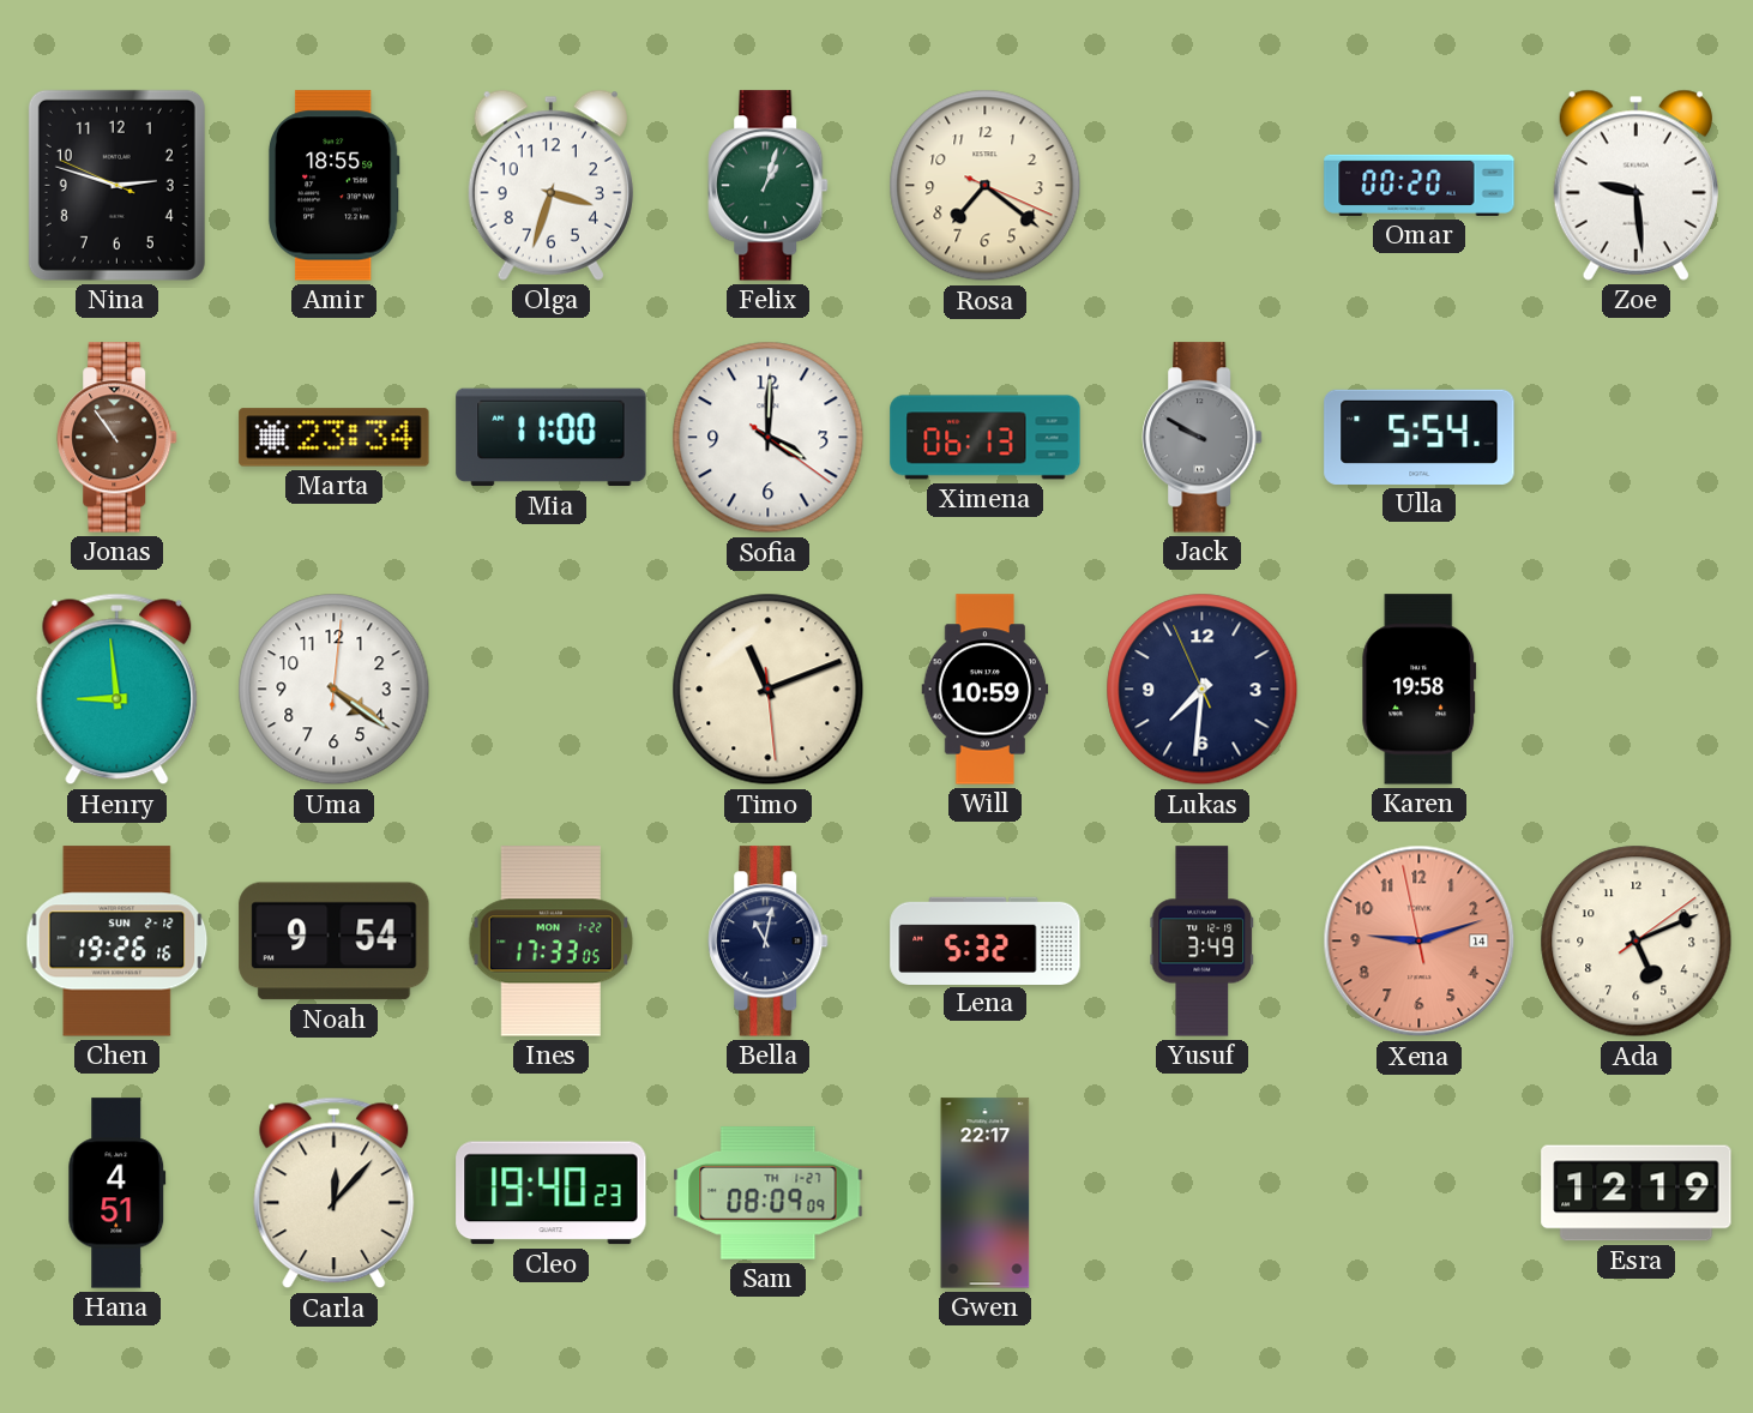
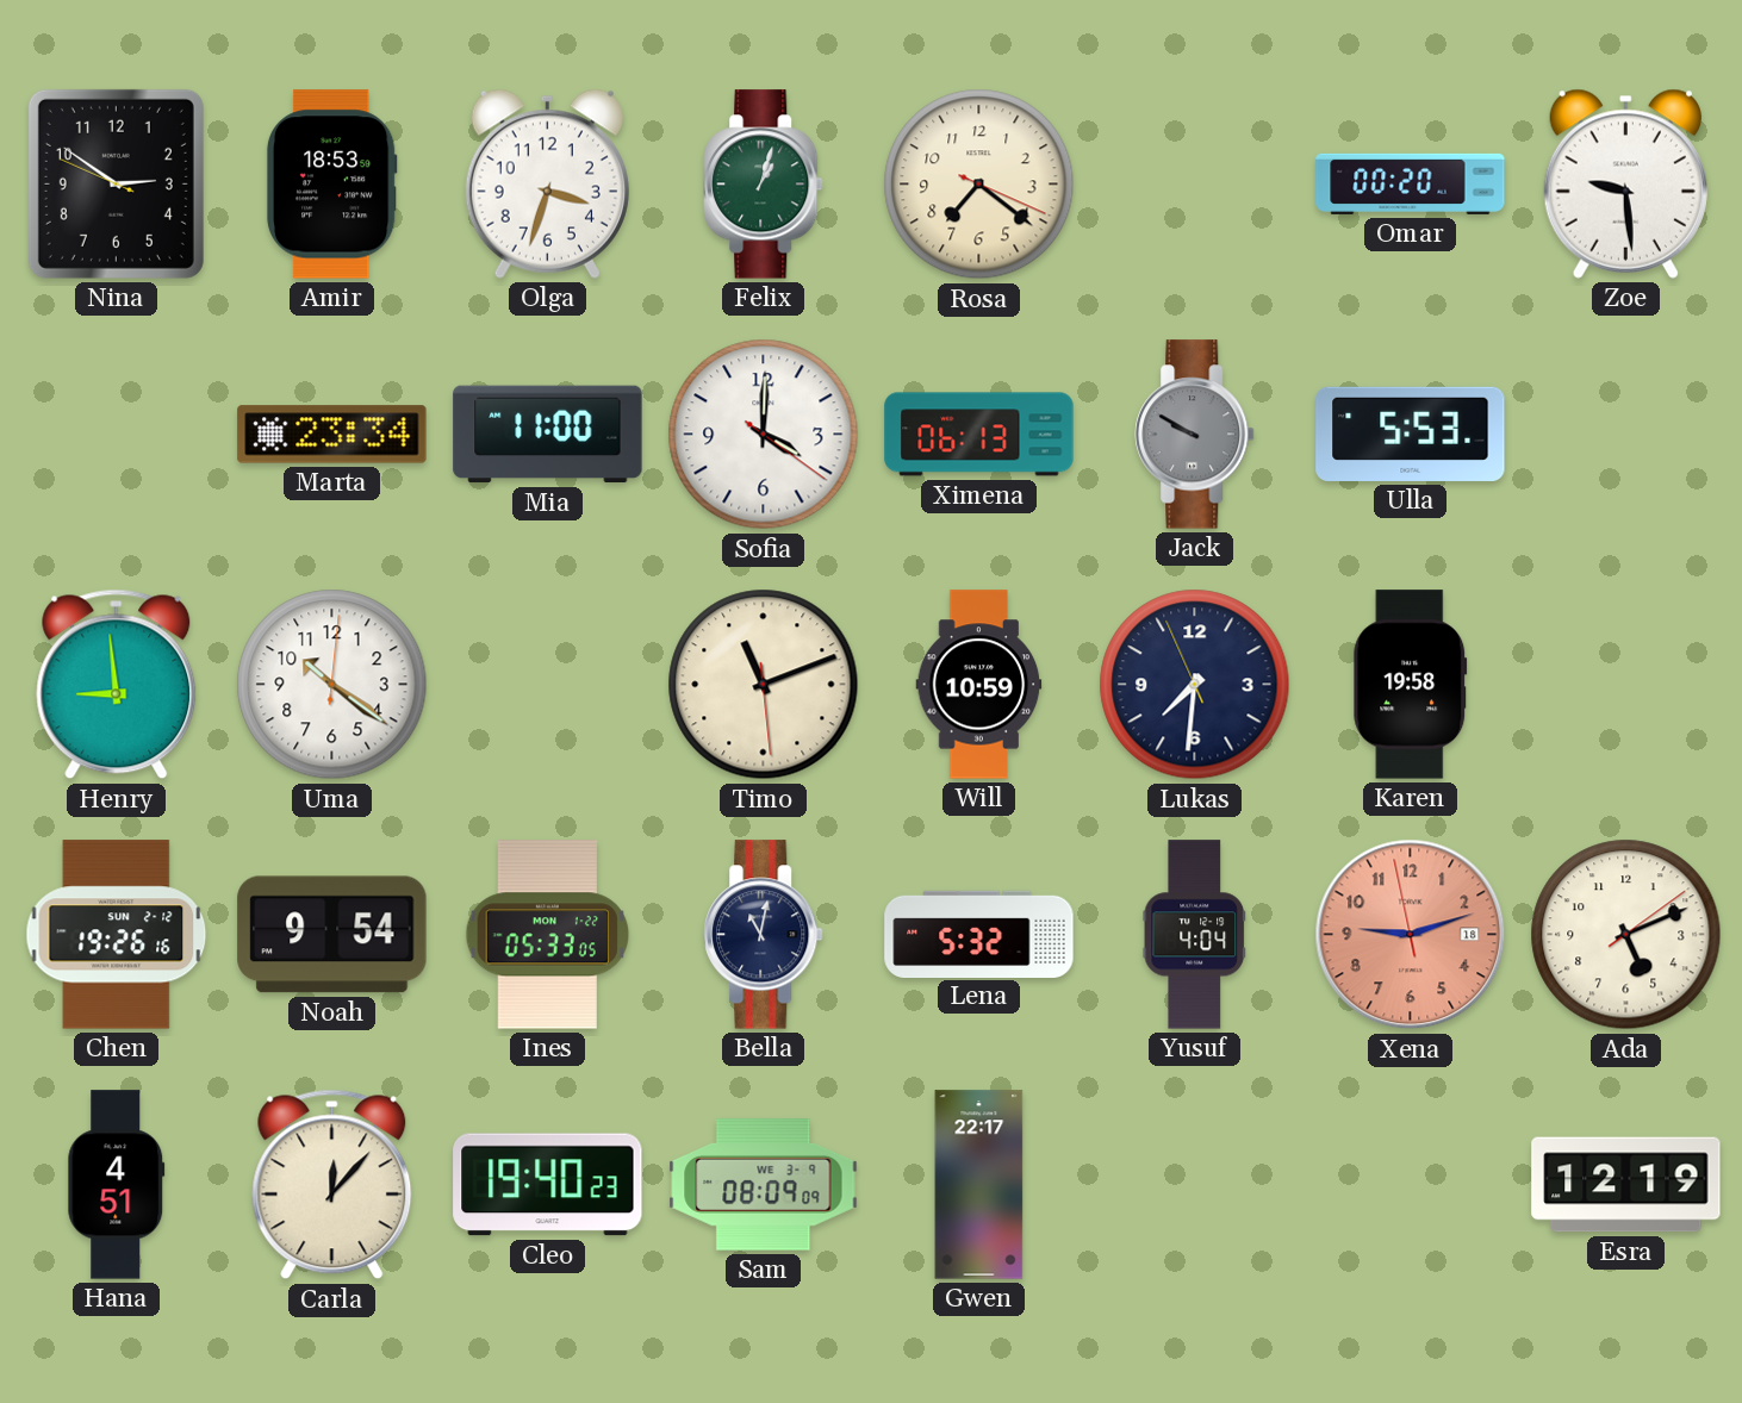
Nina: 2:47 -> 2:50 (116, 183)
Amir: 18:55 -> 18:53 (331, 185)
Jonas: 10:54 -> none (118, 438)
Ulla: 5:54 -> 5:53 (1411, 434)
Uma: 4:21 -> 10:21 (332, 685)
Ines: 17:33 -> 05:33 (548, 935)
Yusuf: 3:49 -> 4:04 (1194, 935)
Xena date: 14 -> 18 (1411, 935)
Sam date: TH 1-27 -> WE 3-9 (764, 1185)
